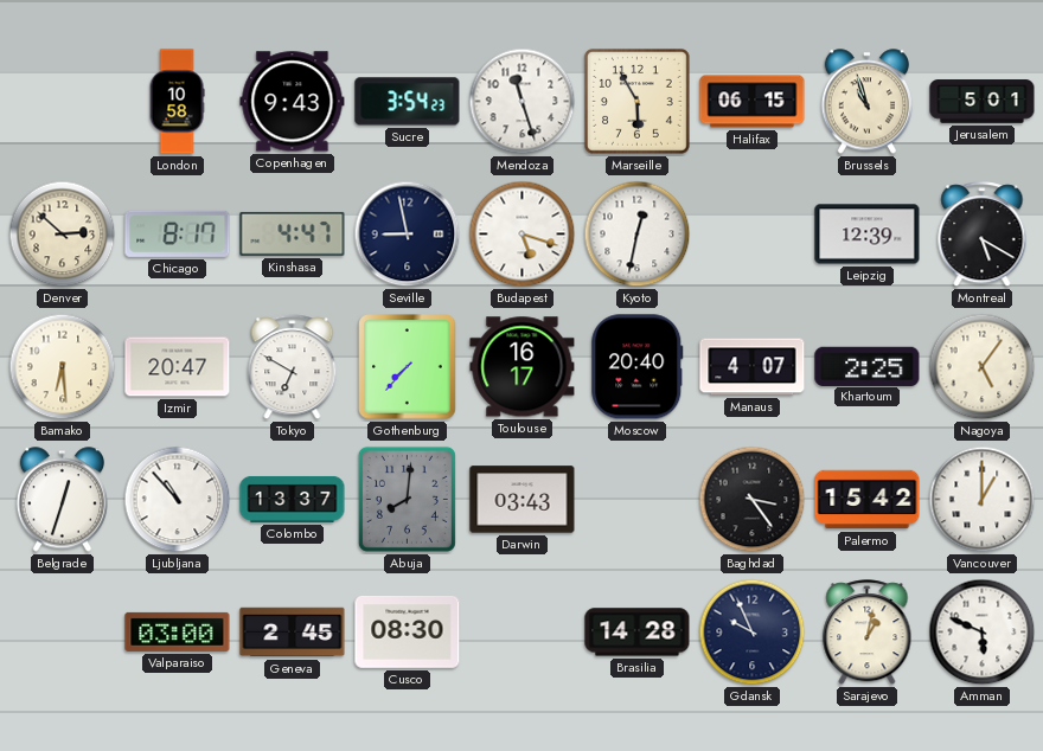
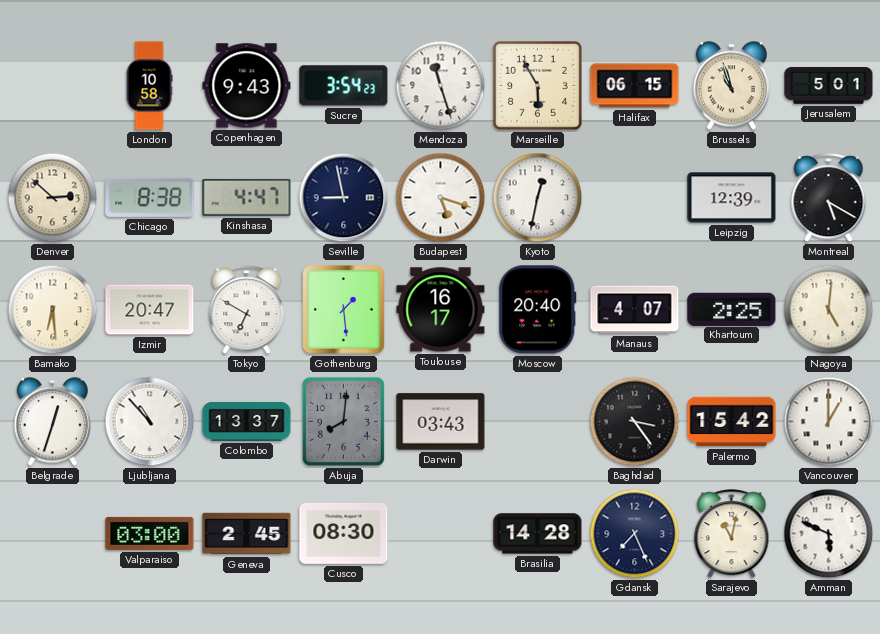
Chicago: 8:17 -> 8:38 (150, 197)
Gothenburg: 7:37 -> 1:29 (344, 310)
Nagoya: 5:06 -> 5:01 (829, 310)
Gdansk: 9:56 -> 7:26 (635, 534)
Sarajevo: 1:02 -> 11:02 (732, 534)
